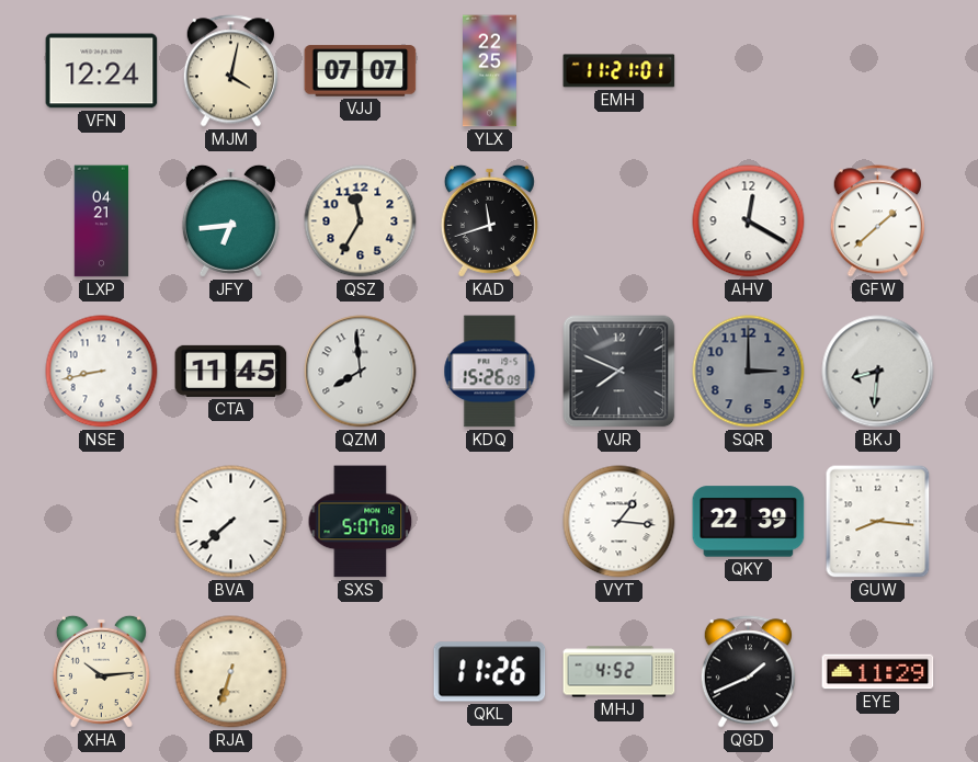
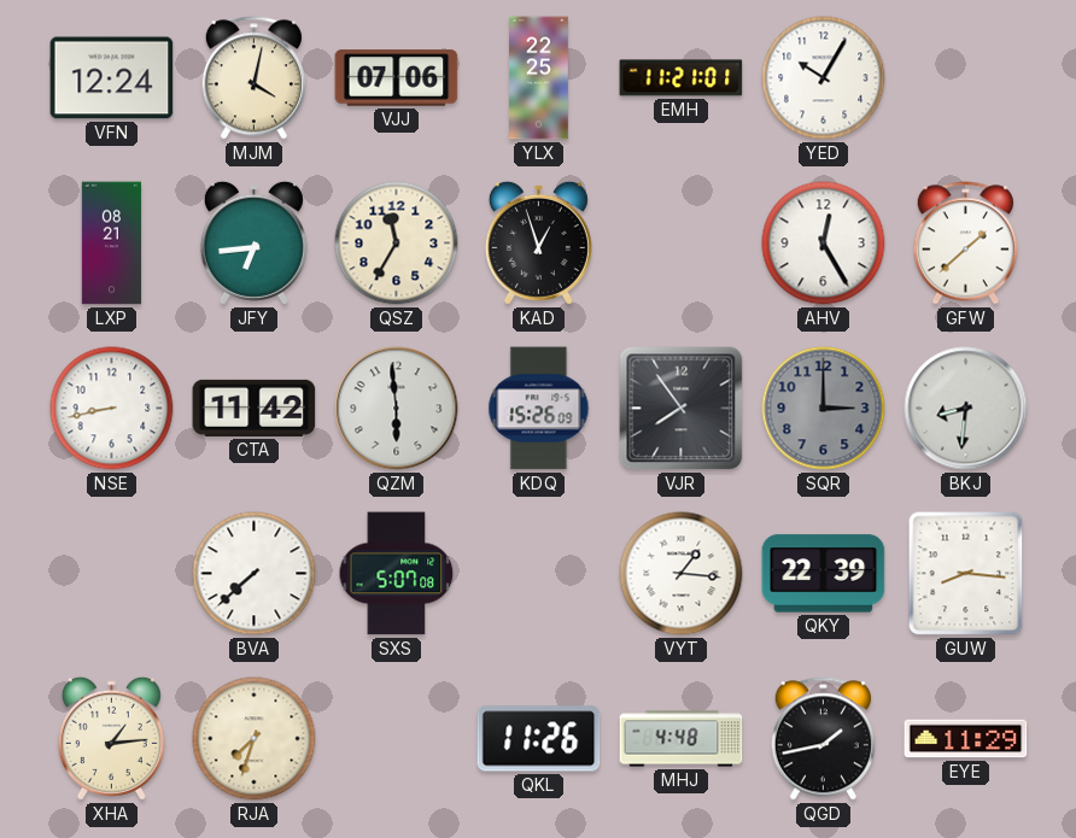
VJJ: 07:07 -> 07:06 (397, 78)
YED: none -> 10:05 (824, 78)
LXP: 04:21 -> 08:21 (112, 244)
KAD: 11:42 -> 12:57 (538, 242)
AHV: 12:20 -> 12:25 (824, 244)
CTA: 11:45 -> 11:42 (255, 408)
QZM: 7:59 -> 5:59 (397, 409)
VJR: 7:49 -> 7:54 (682, 409)
XHA: 10:14 -> 1:14 (111, 738)
RJA: 6:33 -> 7:33 (255, 739)
MHJ: 4:52 -> 4:48 (682, 739)
QGD: 1:41 -> 1:43 (823, 739)
